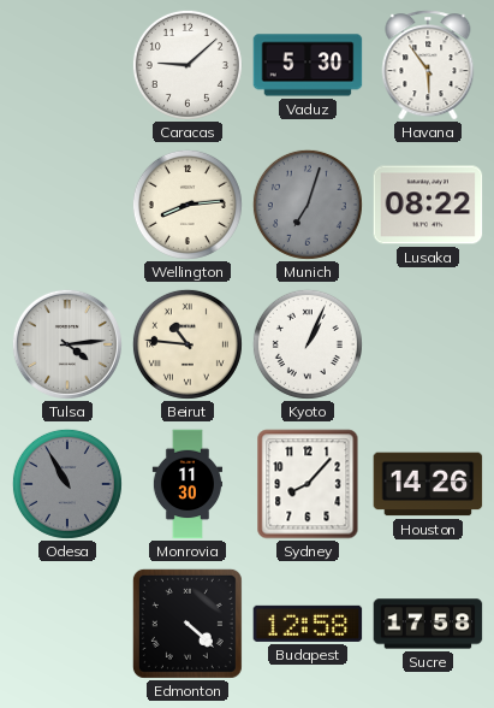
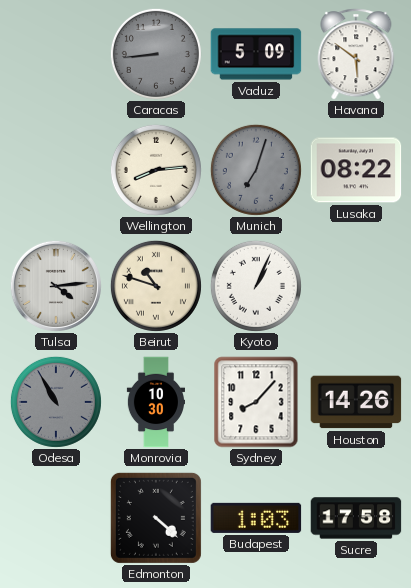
Caracas: 9:08 -> 8:44 (156, 54)
Caracas dial: white -> grey (156, 54)
Vaduz: 5:30 -> 5:09 (256, 54)
Havana: 5:54 -> 5:51 (356, 54)
Beirut: 10:46 -> 10:48 (156, 286)
Monrovia: 11:30 -> 10:30 (155, 402)
Budapest: 12:58 -> 1:03 (256, 518)
